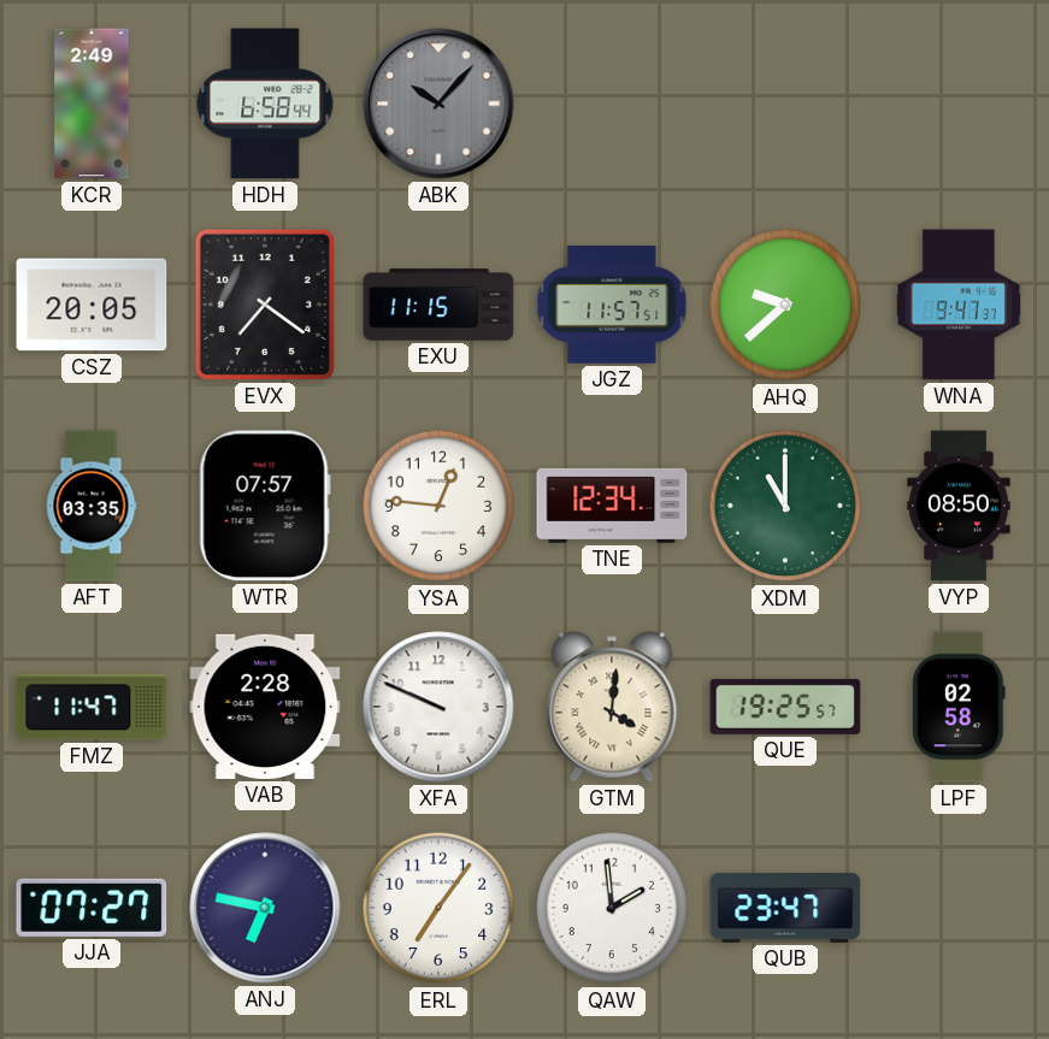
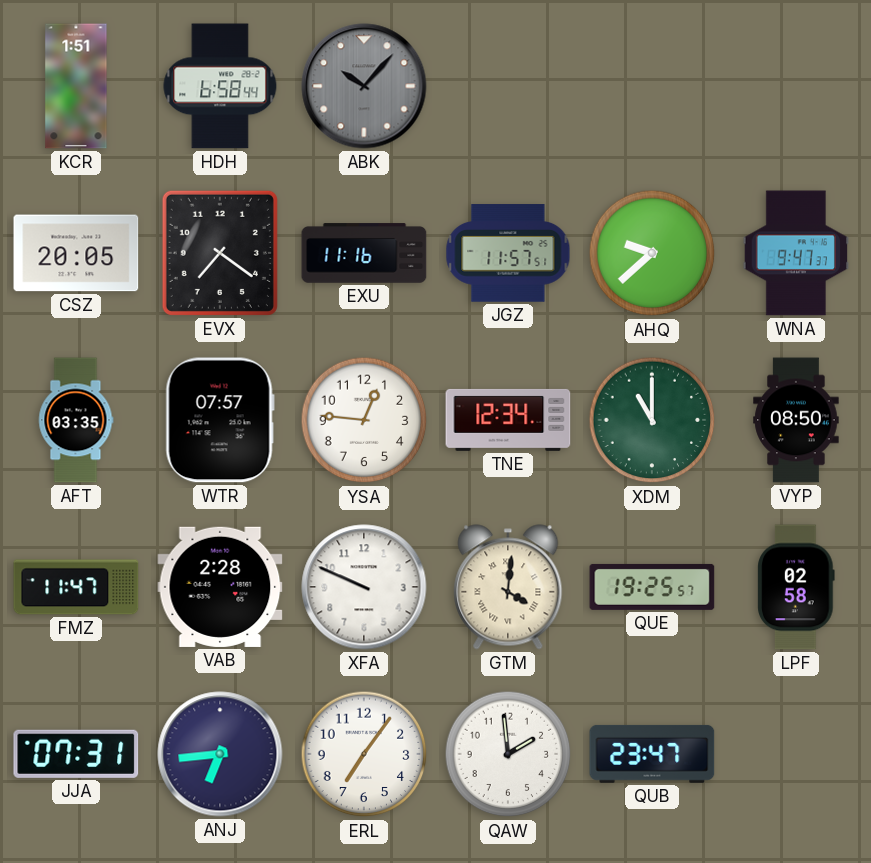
KCR: 2:49 -> 1:51 (76, 86)
EXU: 11:15 -> 11:16 (364, 253)
JJA: 07:27 -> 07:31 (76, 754)
ANJ: 6:47 -> 6:44 (220, 754)
